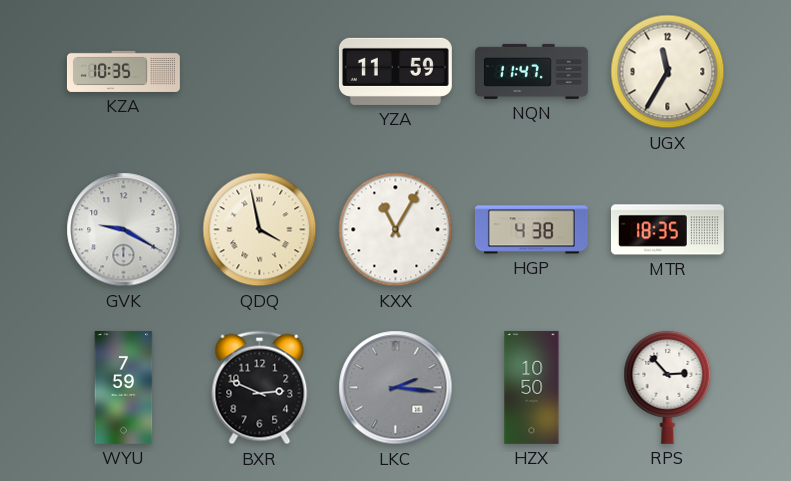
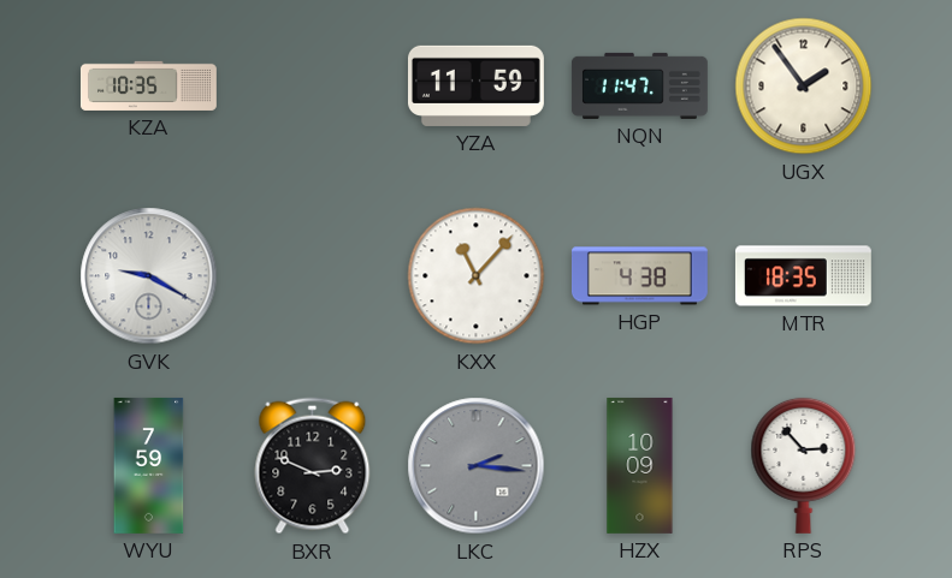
UGX: 11:35 -> 1:54 (804, 87)
QDQ: 3:58 -> none (260, 230)
KXX: 11:05 -> 11:07 (477, 276)
HZX: 10:50 -> 10:09 (640, 465)
